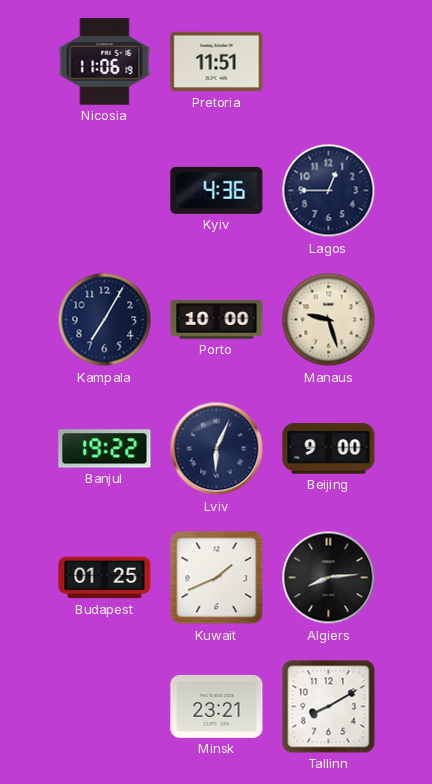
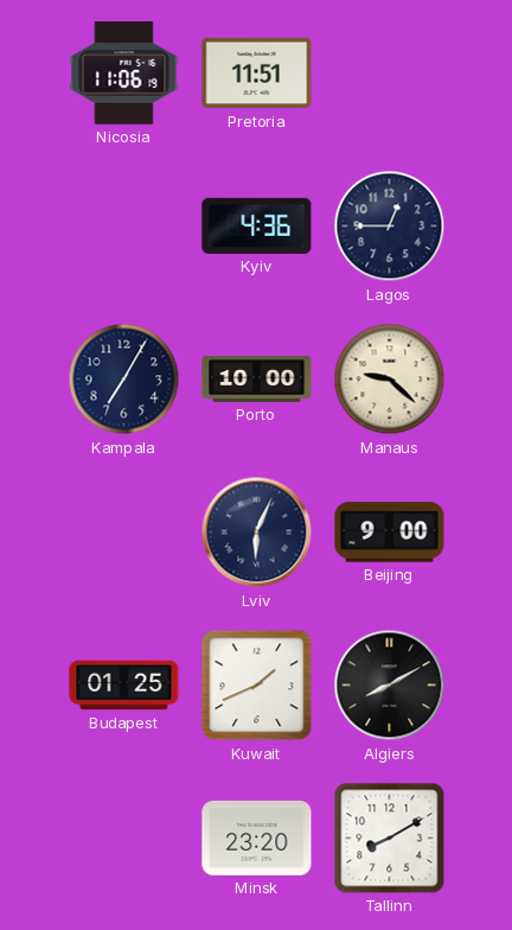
Manaus: 9:27 -> 9:22 (390, 380)
Banjul: 19:22 -> none (105, 449)
Algiers: 8:14 -> 8:10 (390, 686)
Minsk: 23:21 -> 23:20 (257, 837)
